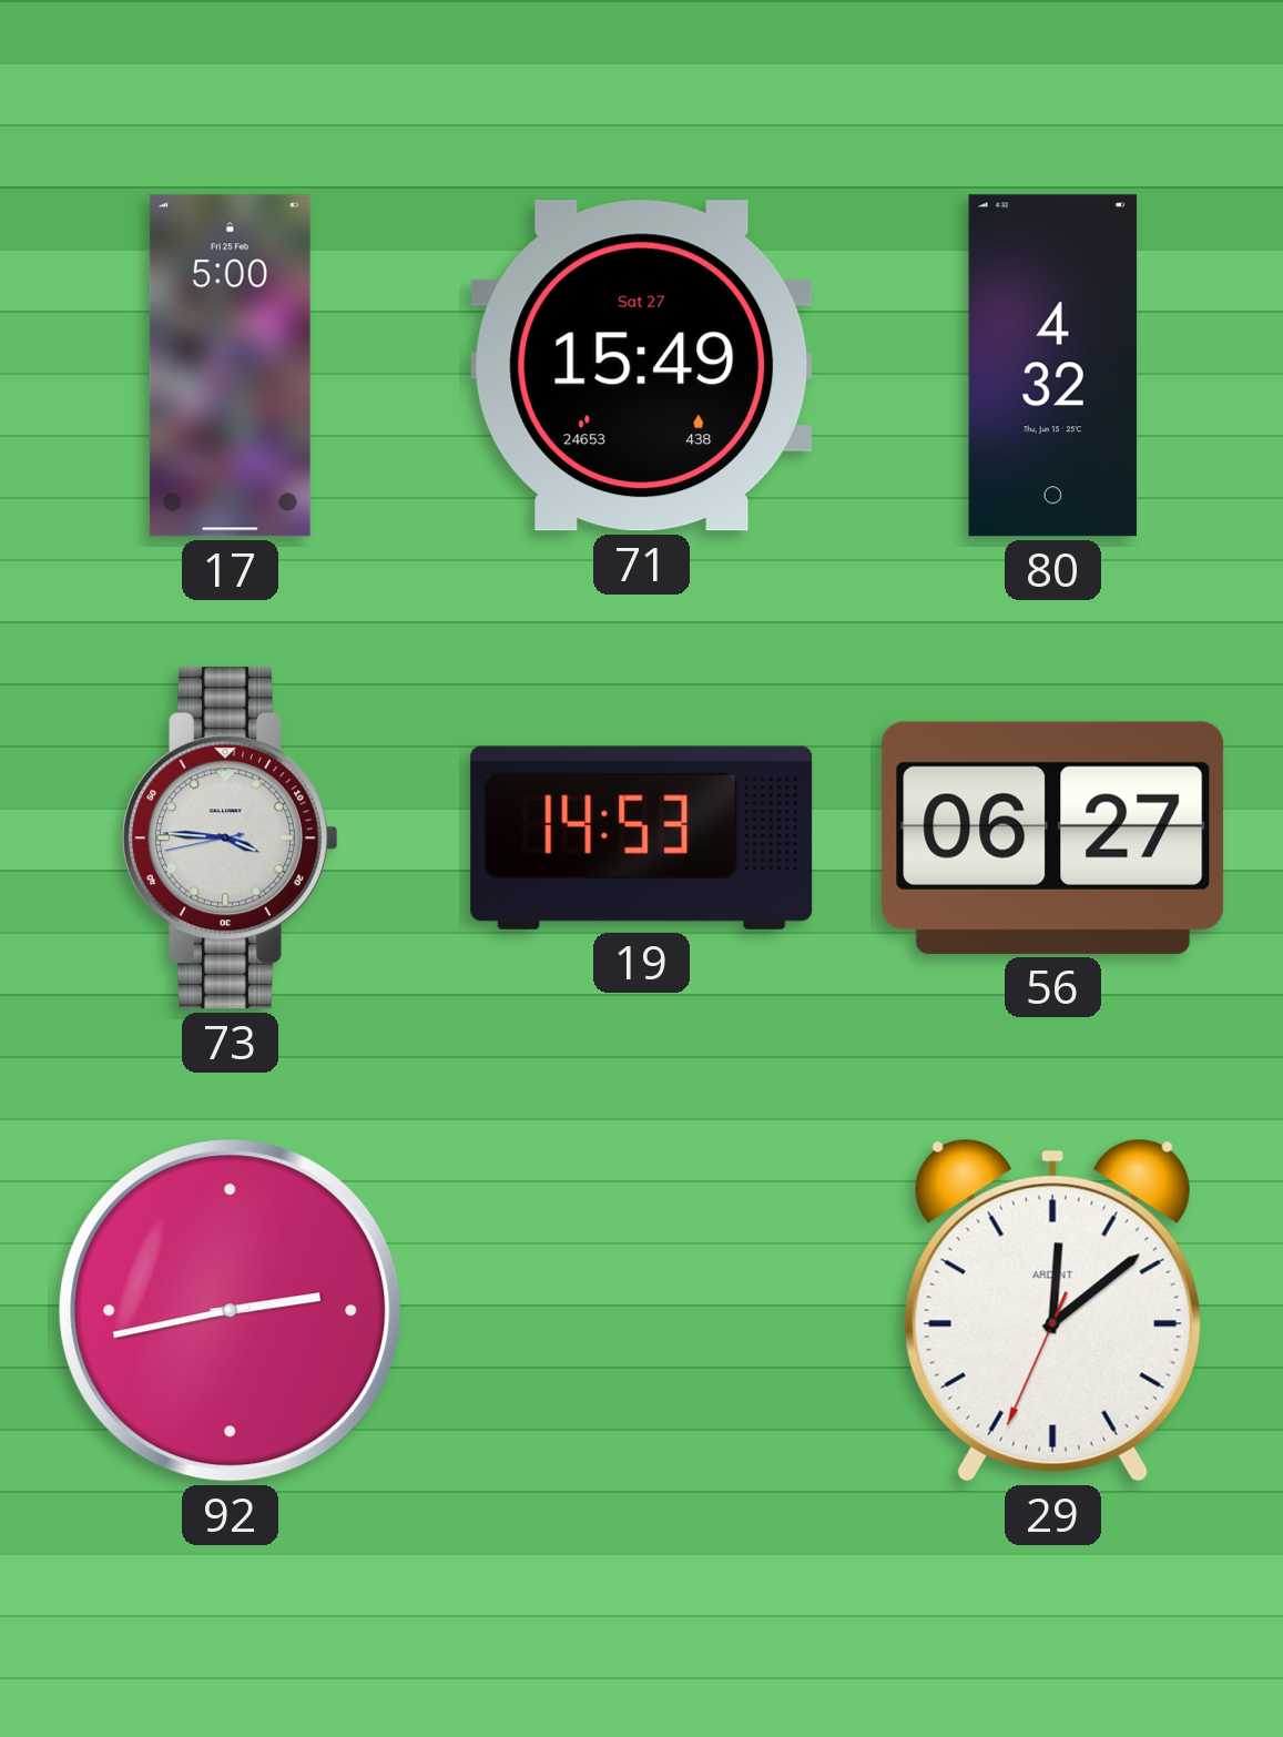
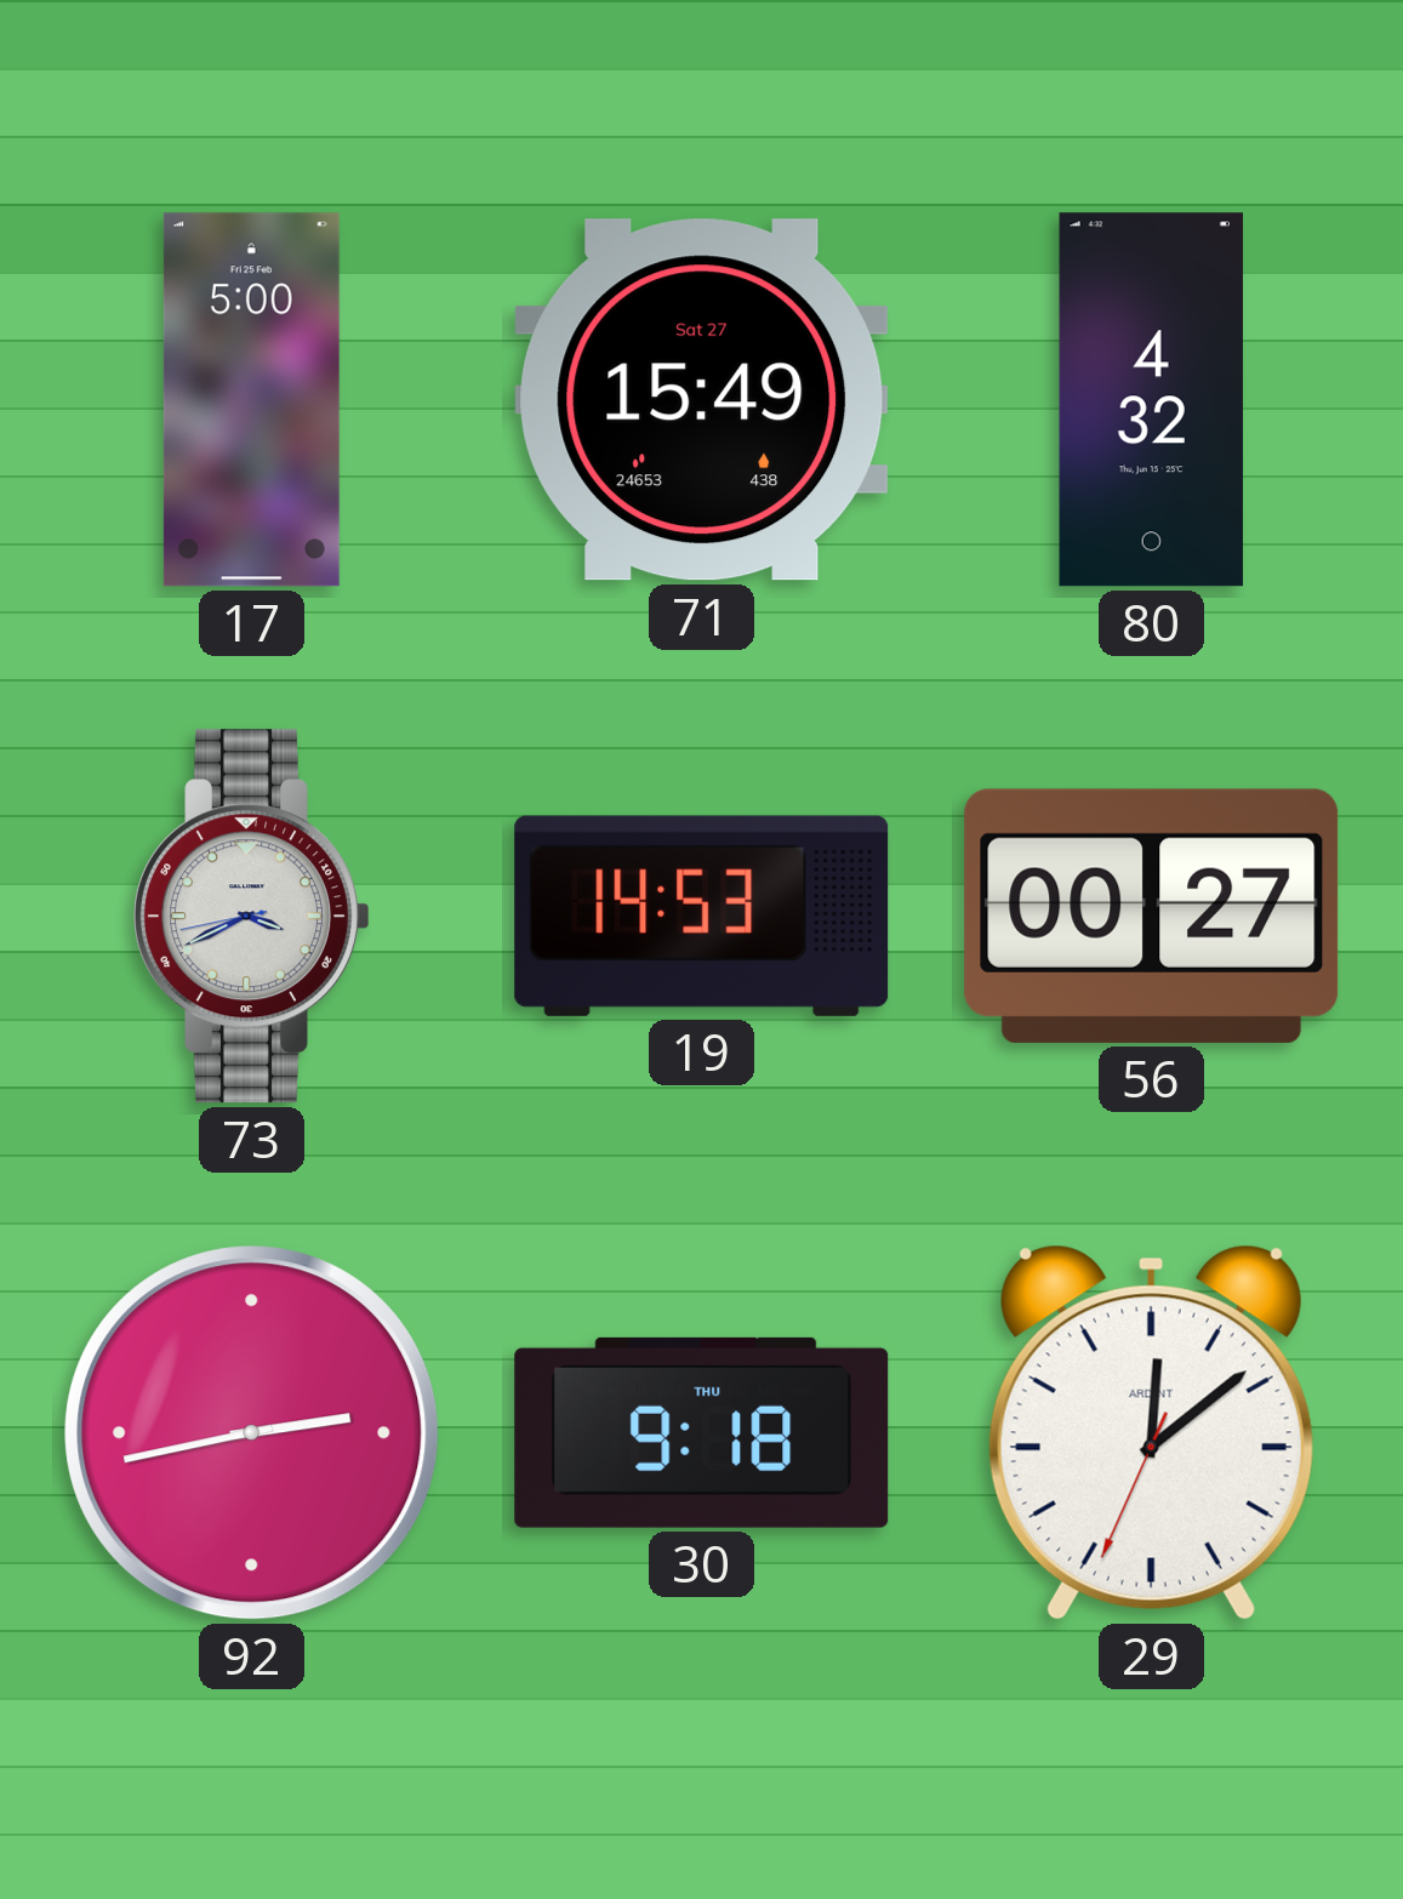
73: 3:45 -> 3:40 (252, 917)
56: 06:27 -> 00:27 (1152, 916)
30: none -> 9:18 (702, 1432)
